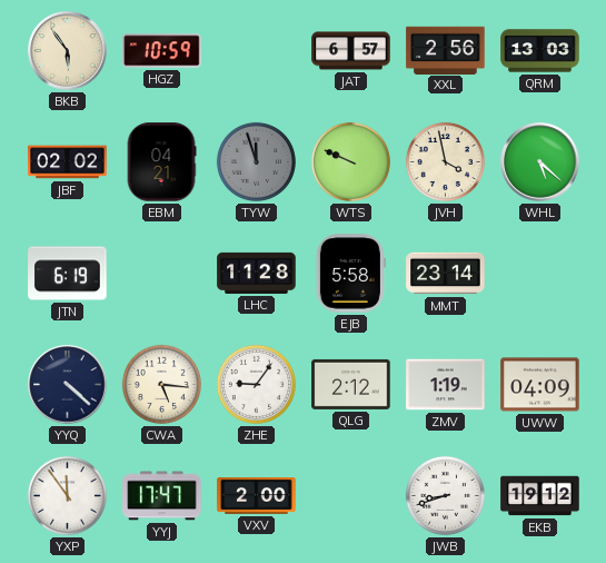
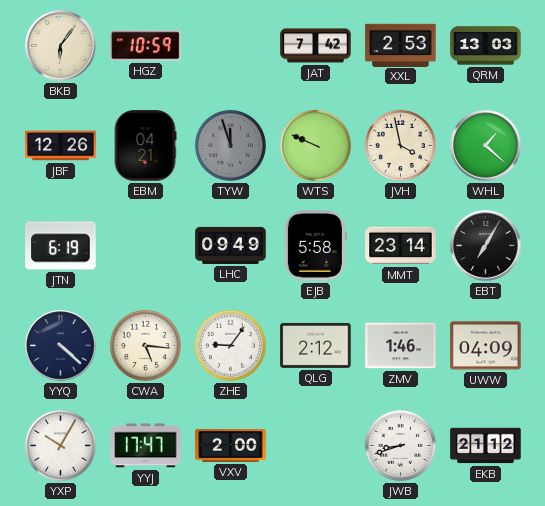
BKB: 5:54 -> 6:06 (61, 46)
JAT: 6:57 -> 7:42 (316, 46)
XXL: 2:56 -> 2:53 (401, 45)
JBF: 02:02 -> 12:26 (61, 146)
WHL: 5:22 -> 1:22 (486, 146)
LHC: 11:28 -> 09:49 (231, 245)
EBT: none -> 7:05 (486, 246)
ZMV: 1:19 -> 1:46 (401, 346)
YXP: 11:54 -> 10:05 (60, 445)
EKB: 19:12 -> 21:12 (486, 446)
